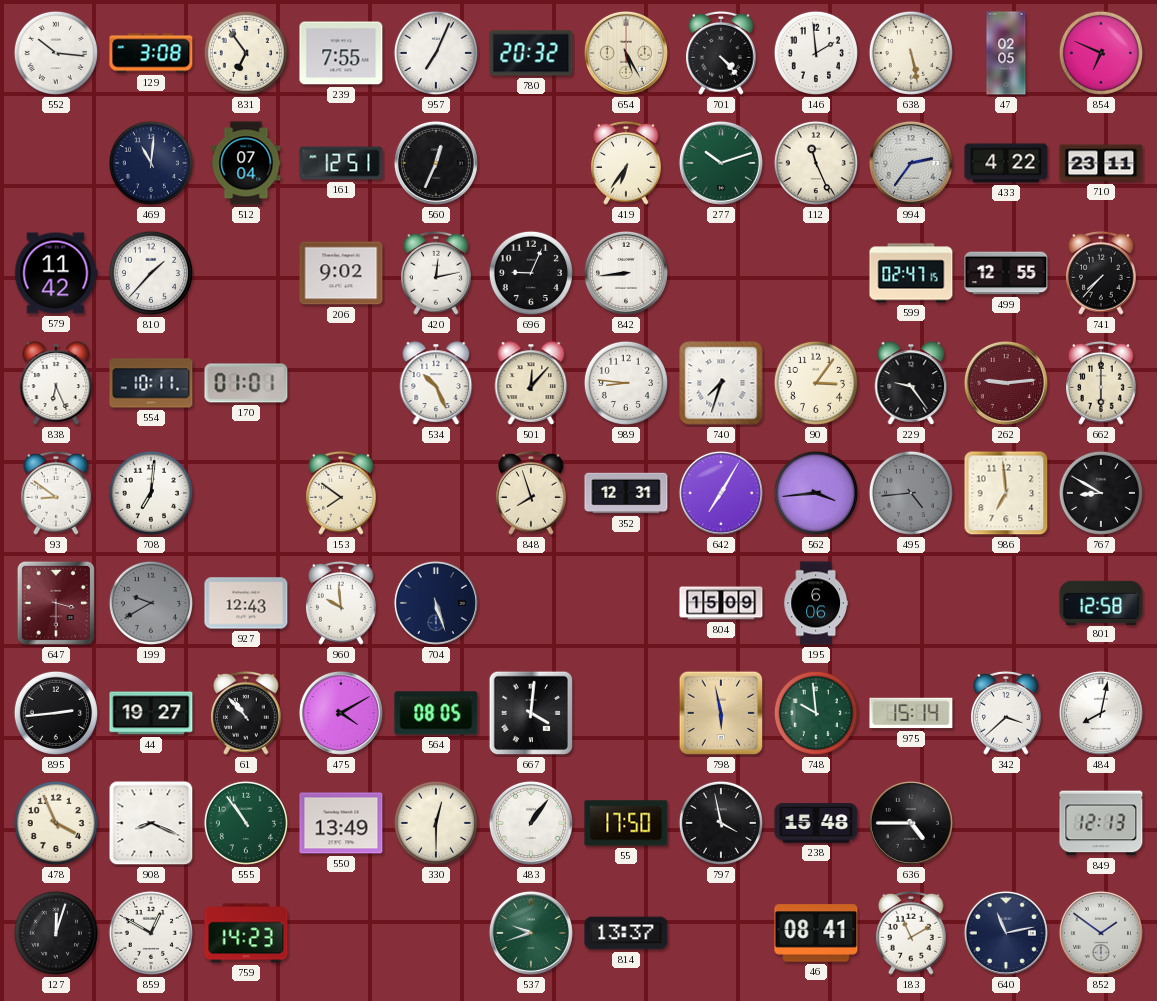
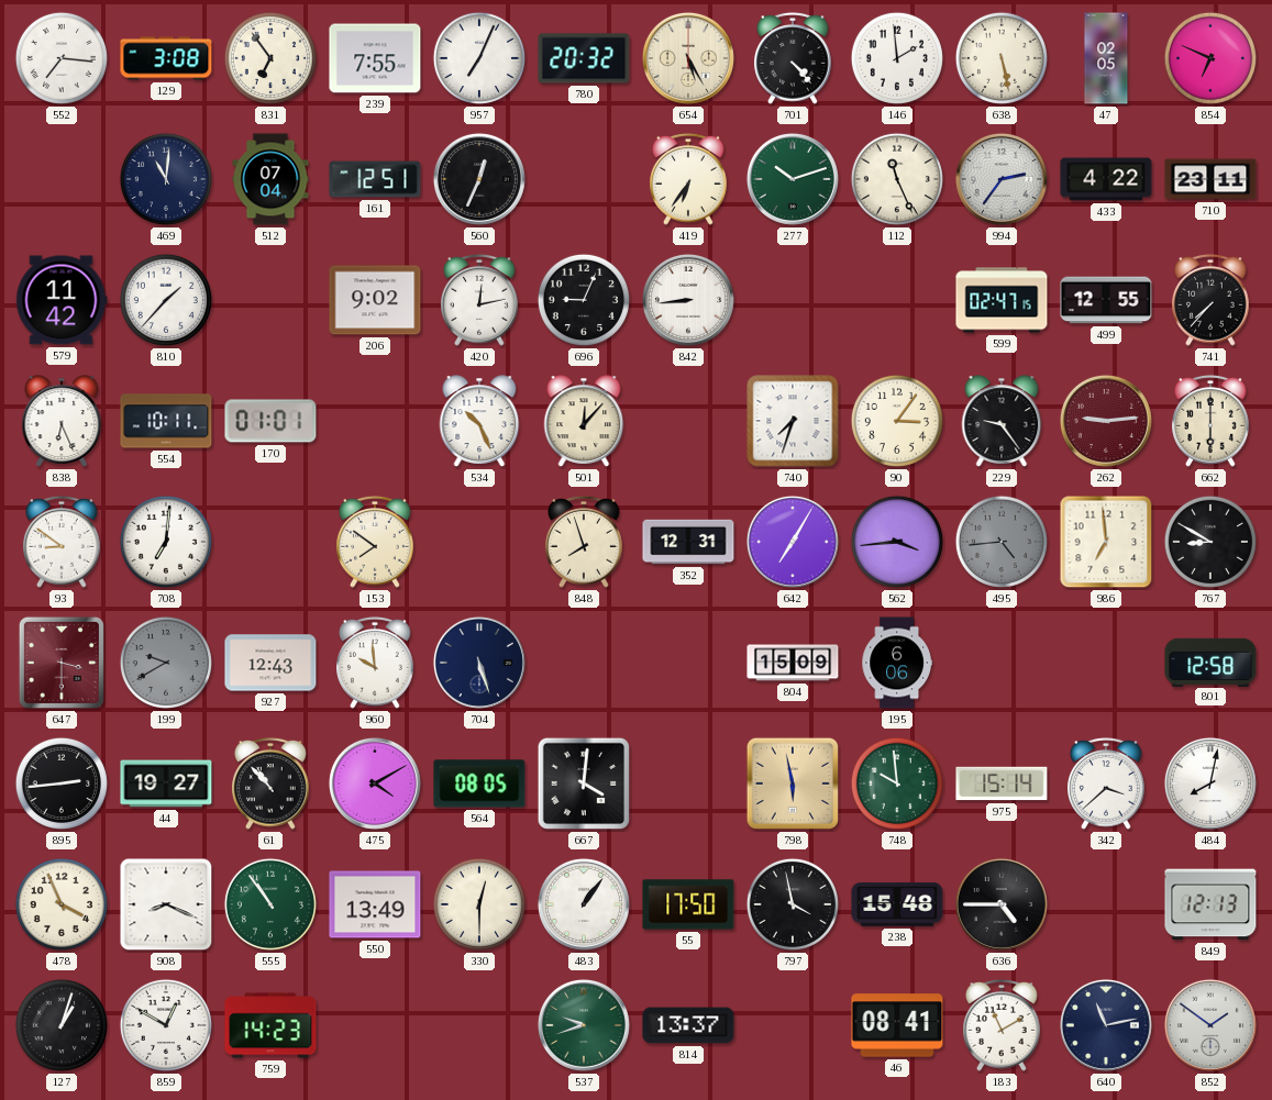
552: 10:16 -> 7:16 (62, 58)
989: 8:46 -> none (626, 383)
127: 12:03 -> 1:03 (62, 1025)
